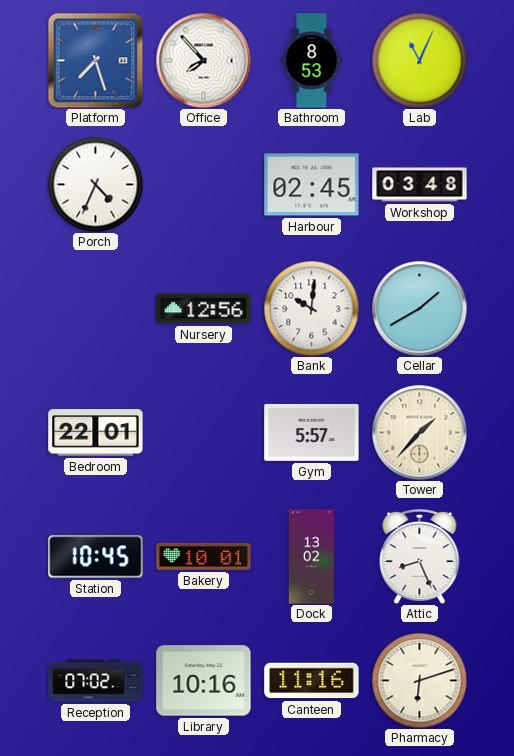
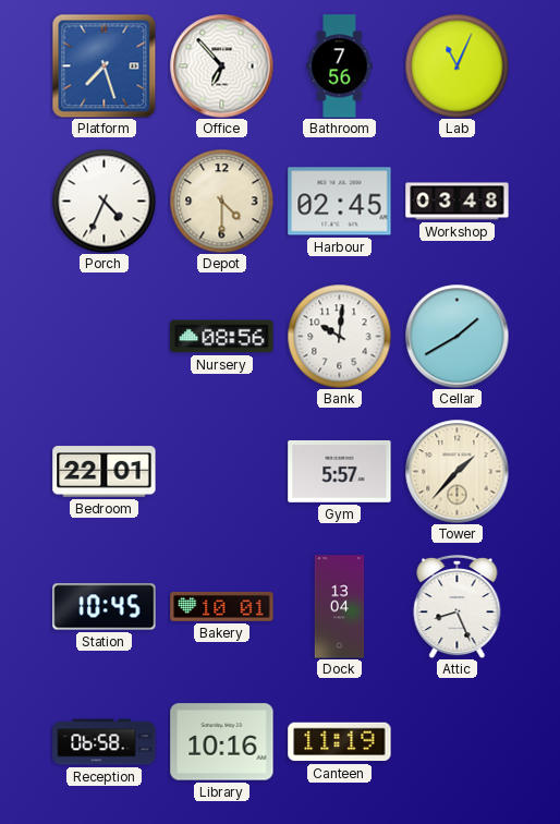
Office: 7:53 -> 6:53 (221, 65)
Bathroom: 8:53 -> 7:56 (340, 66)
Depot: none -> 4:30 (221, 201)
Nursery: 12:56 -> 08:56 (222, 337)
Dock: 13:02 -> 13:04 (340, 607)
Reception: 07:02 -> 06:58 (105, 742)
Canteen: 11:16 -> 11:19 (340, 742)
Pharmacy: 6:12 -> none (419, 680)
